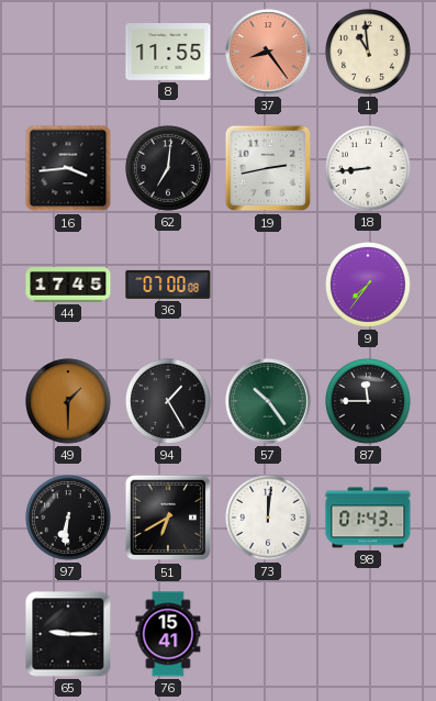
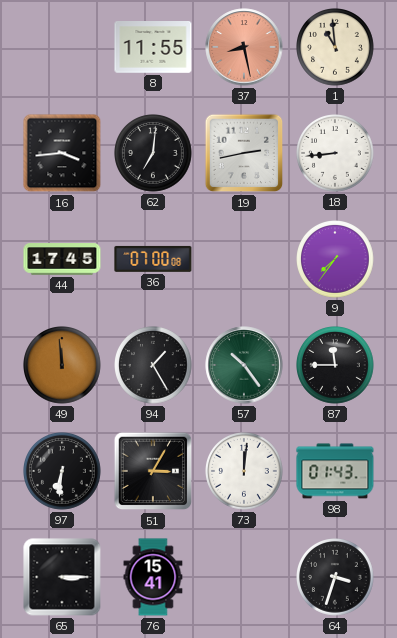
37: 8:24 -> 8:28 (244, 47)
49: 1:30 -> 11:59 (63, 366)
51: 6:40 -> 3:05 (153, 471)
65: 9:15 -> 3:15 (62, 577)
64: none -> 3:33 (336, 578)
